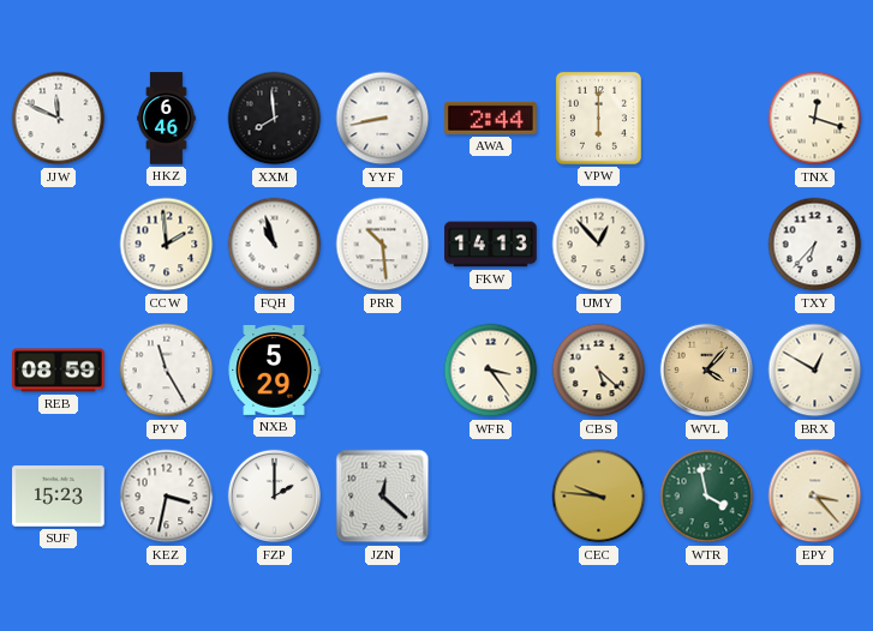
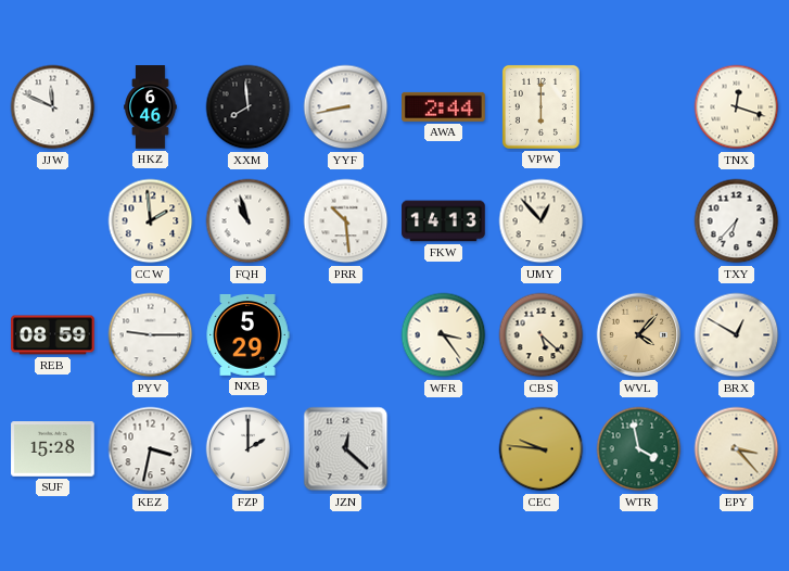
PYV: 11:25 -> 9:15 (151, 335)
SUF: 15:23 -> 15:28 (53, 449)
